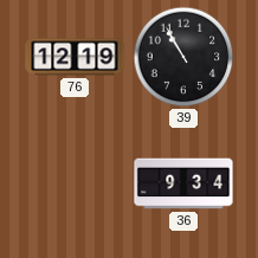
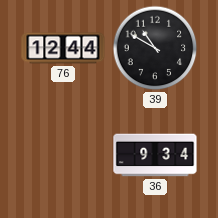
76: 12:19 -> 12:44 (63, 48)
39: 10:55 -> 10:50 (155, 48)
